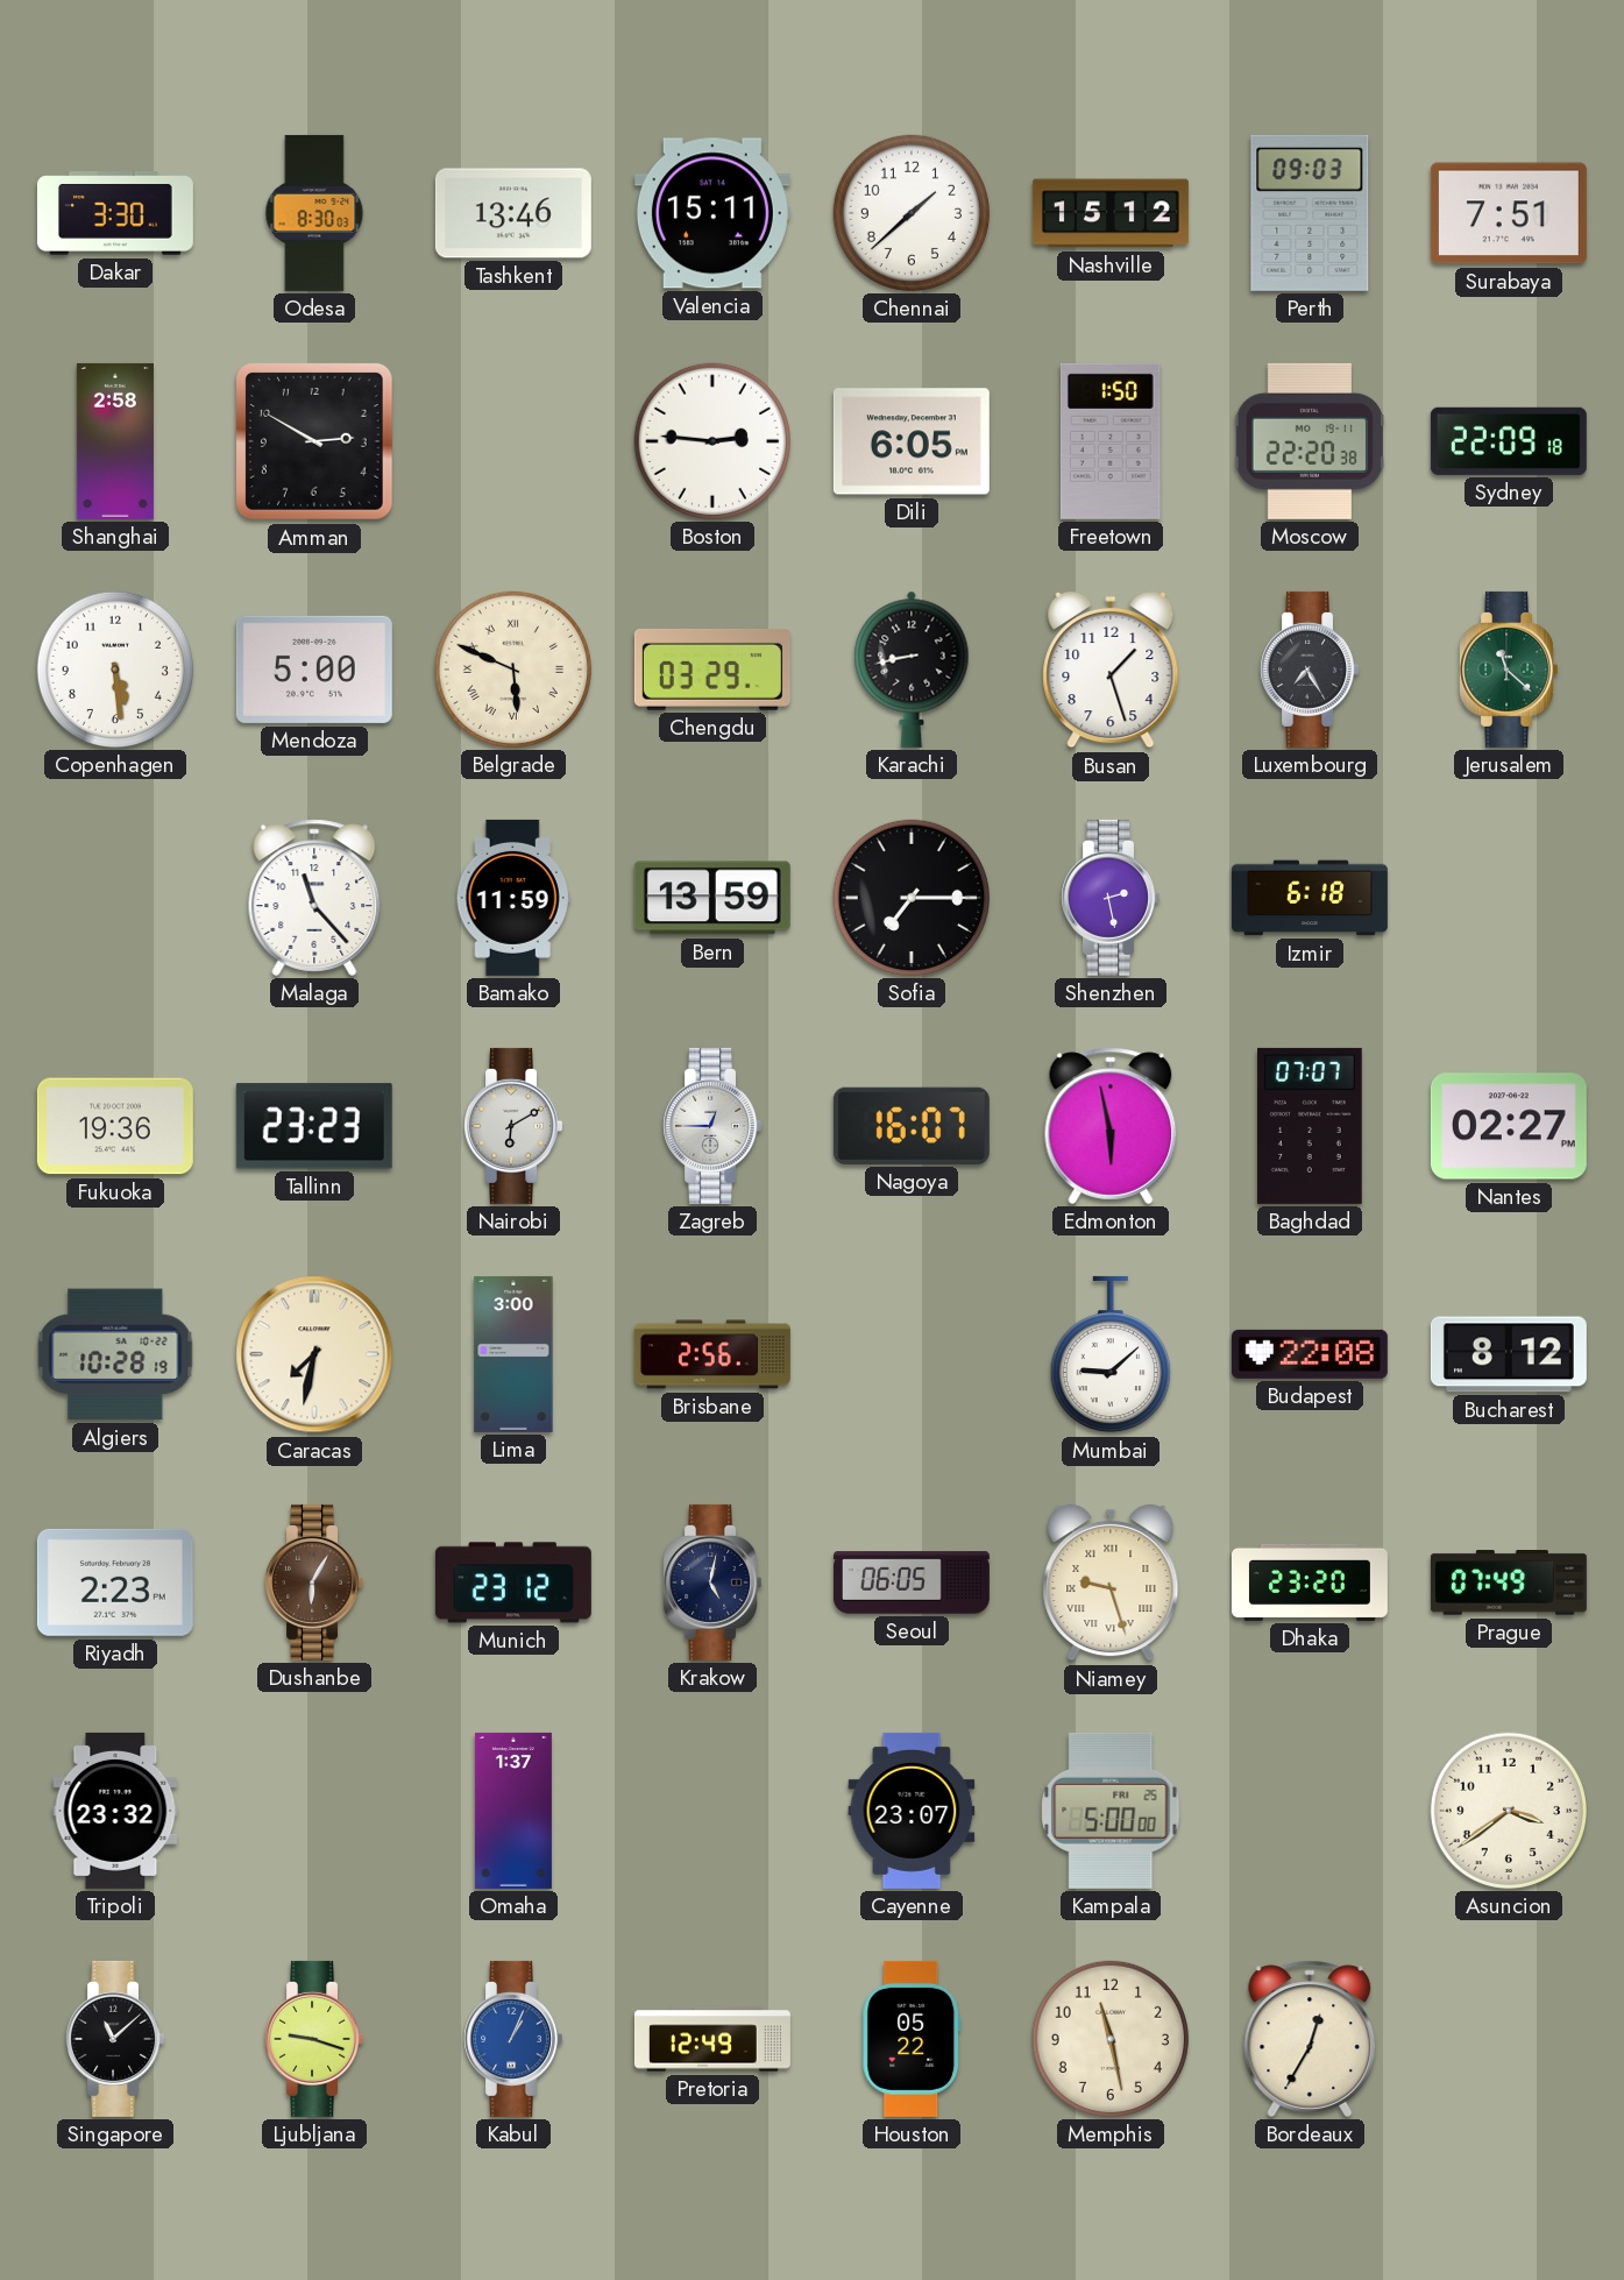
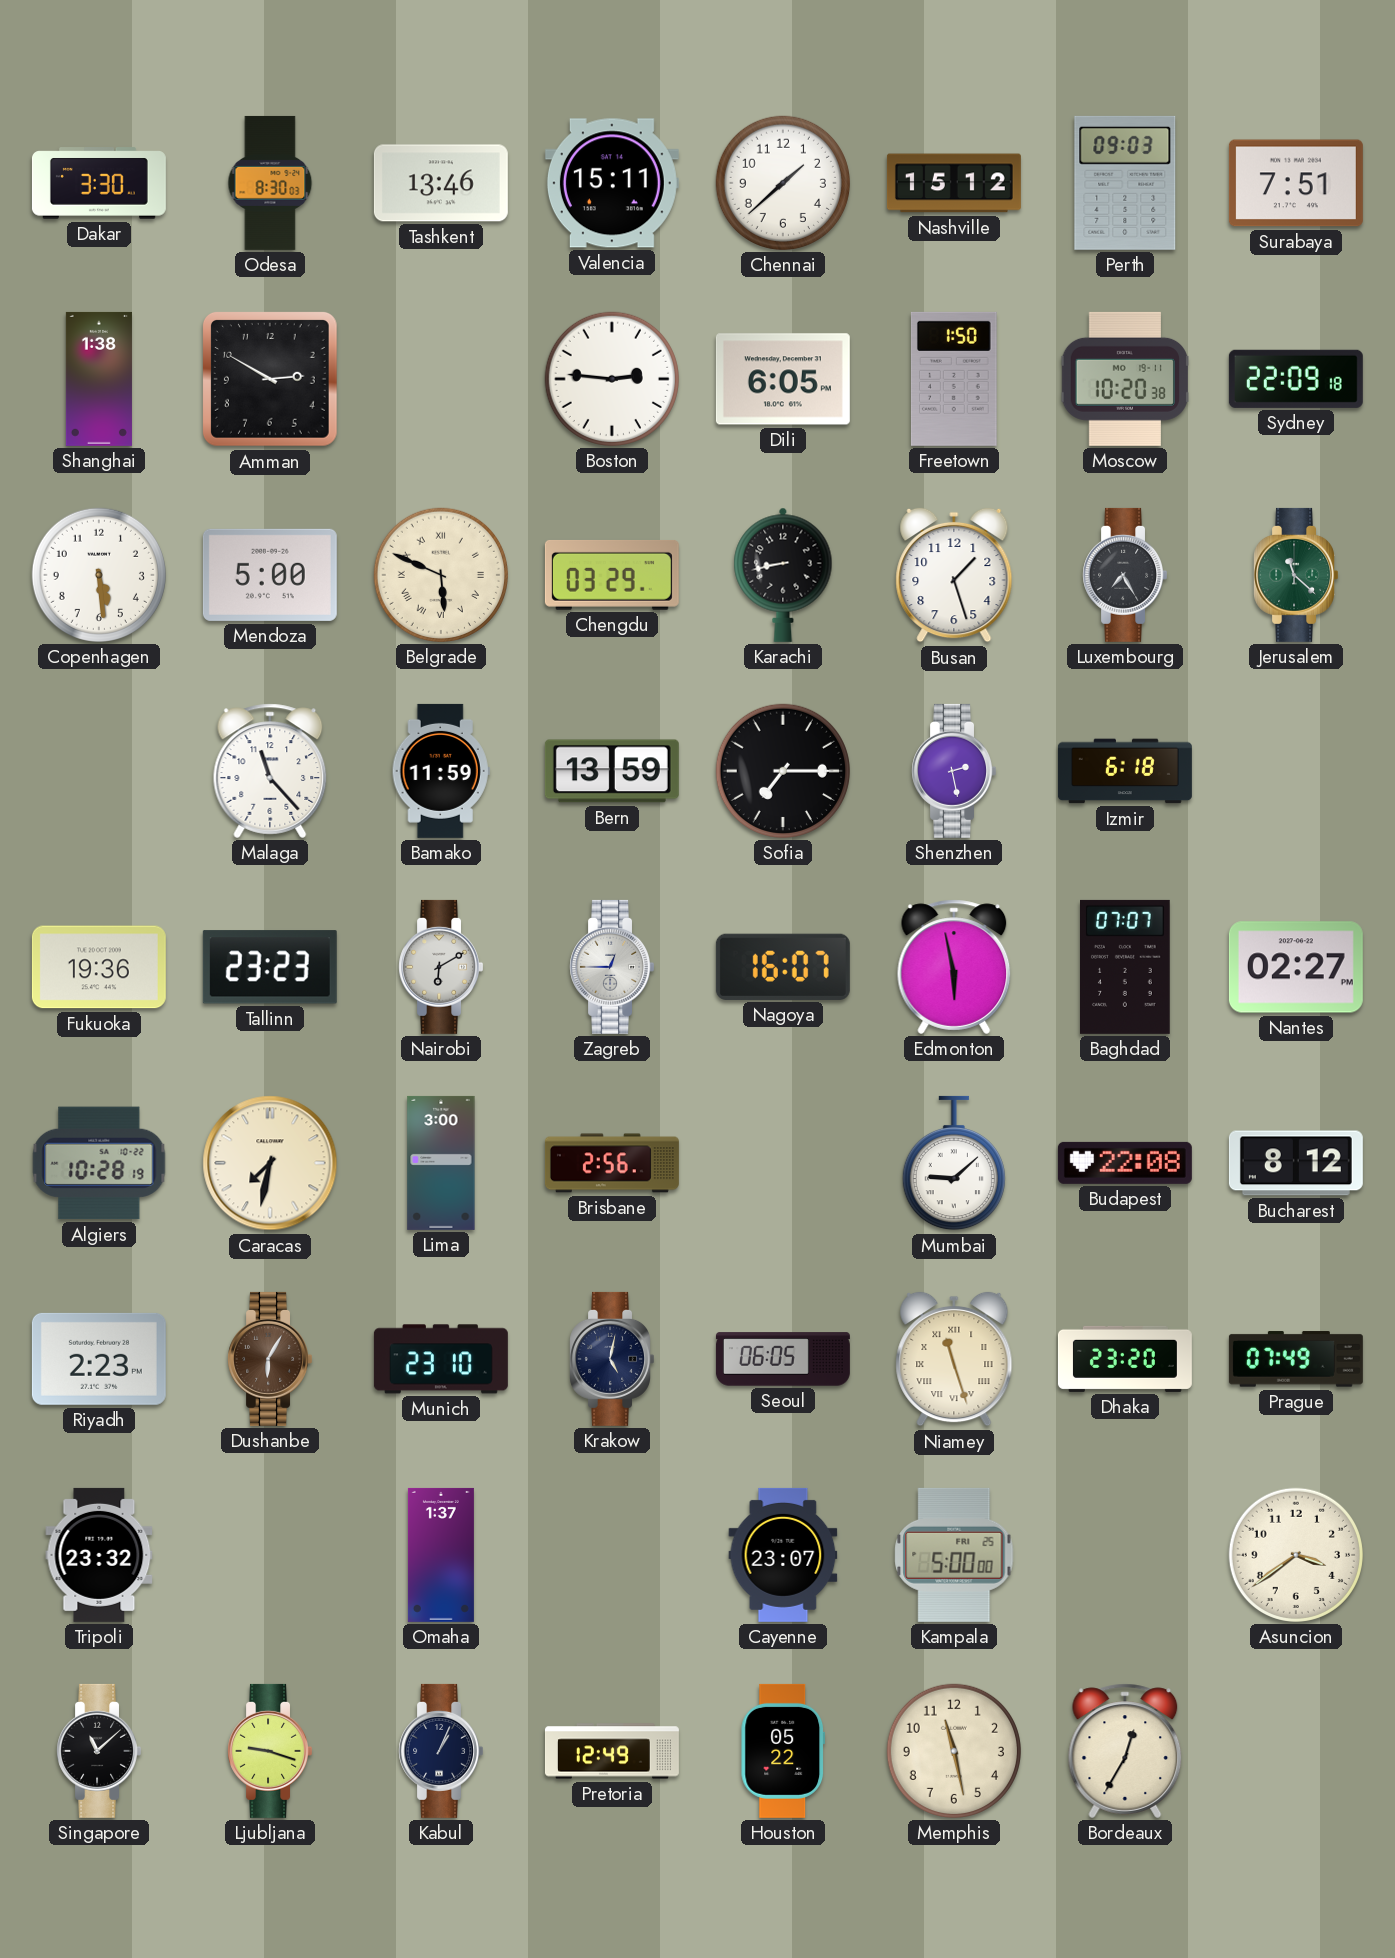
Shanghai: 2:58 -> 1:38 (99, 379)
Moscow: 22:20 -> 10:20 (1125, 379)
Munich: 23:12 -> 23:10 (441, 1359)
Niamey: 9:27 -> 11:27 (954, 1359)
Kabul dial: blue -> navy (440, 1751)
